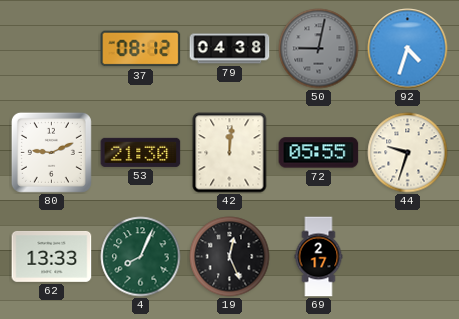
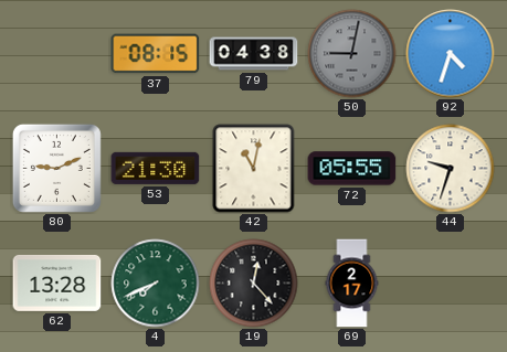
37: 08:12 -> 08:15 (156, 54)
42: 12:01 -> 11:02 (254, 169)
62: 13:33 -> 13:28 (57, 282)
4: 8:04 -> 7:41 (156, 284)
19: 12:26 -> 12:23 (254, 284)
